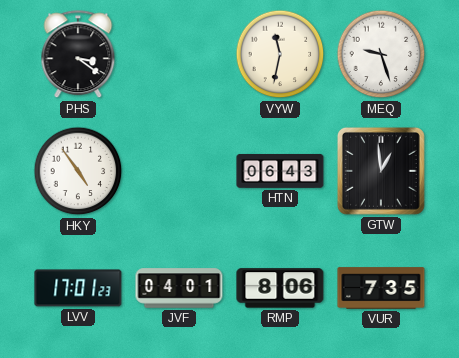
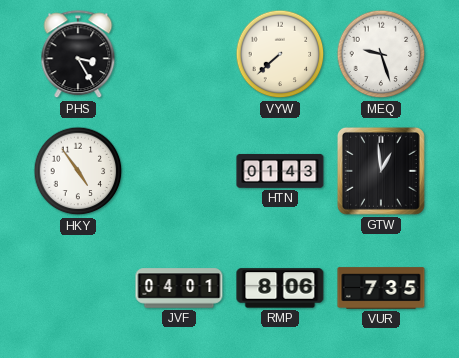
PHS: 3:21 -> 3:25 (78, 55)
VYW: 11:32 -> 7:38 (280, 54)
HTN: 06:43 -> 01:43 (280, 171)
LVV: 17:01 -> none (78, 288)
